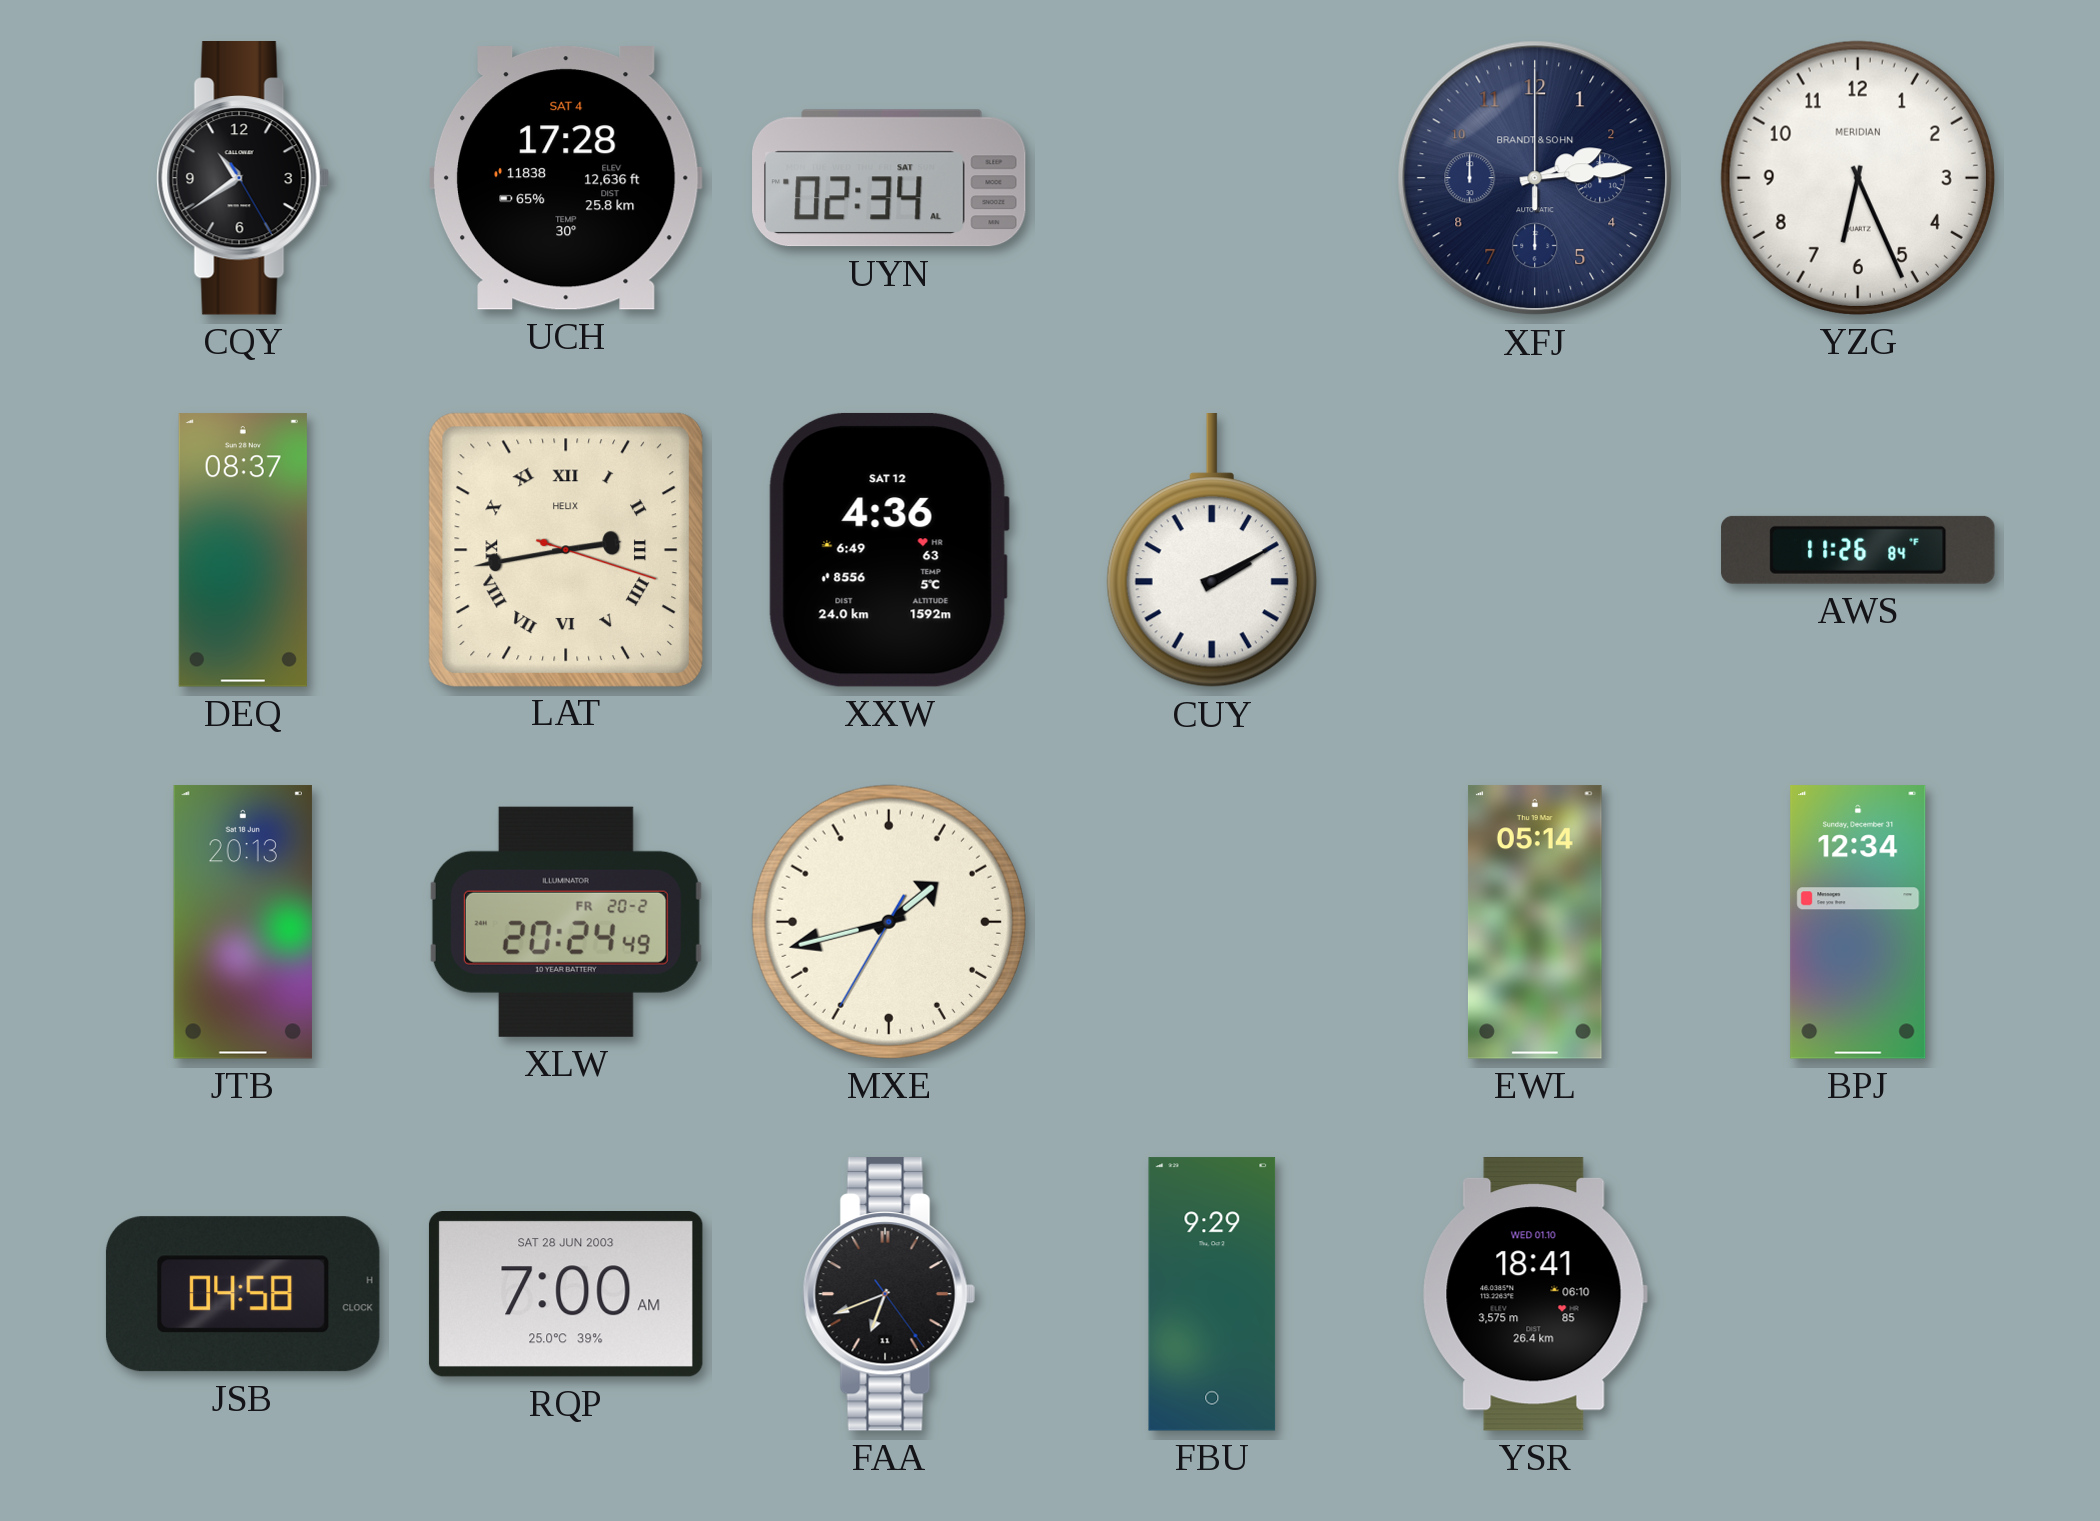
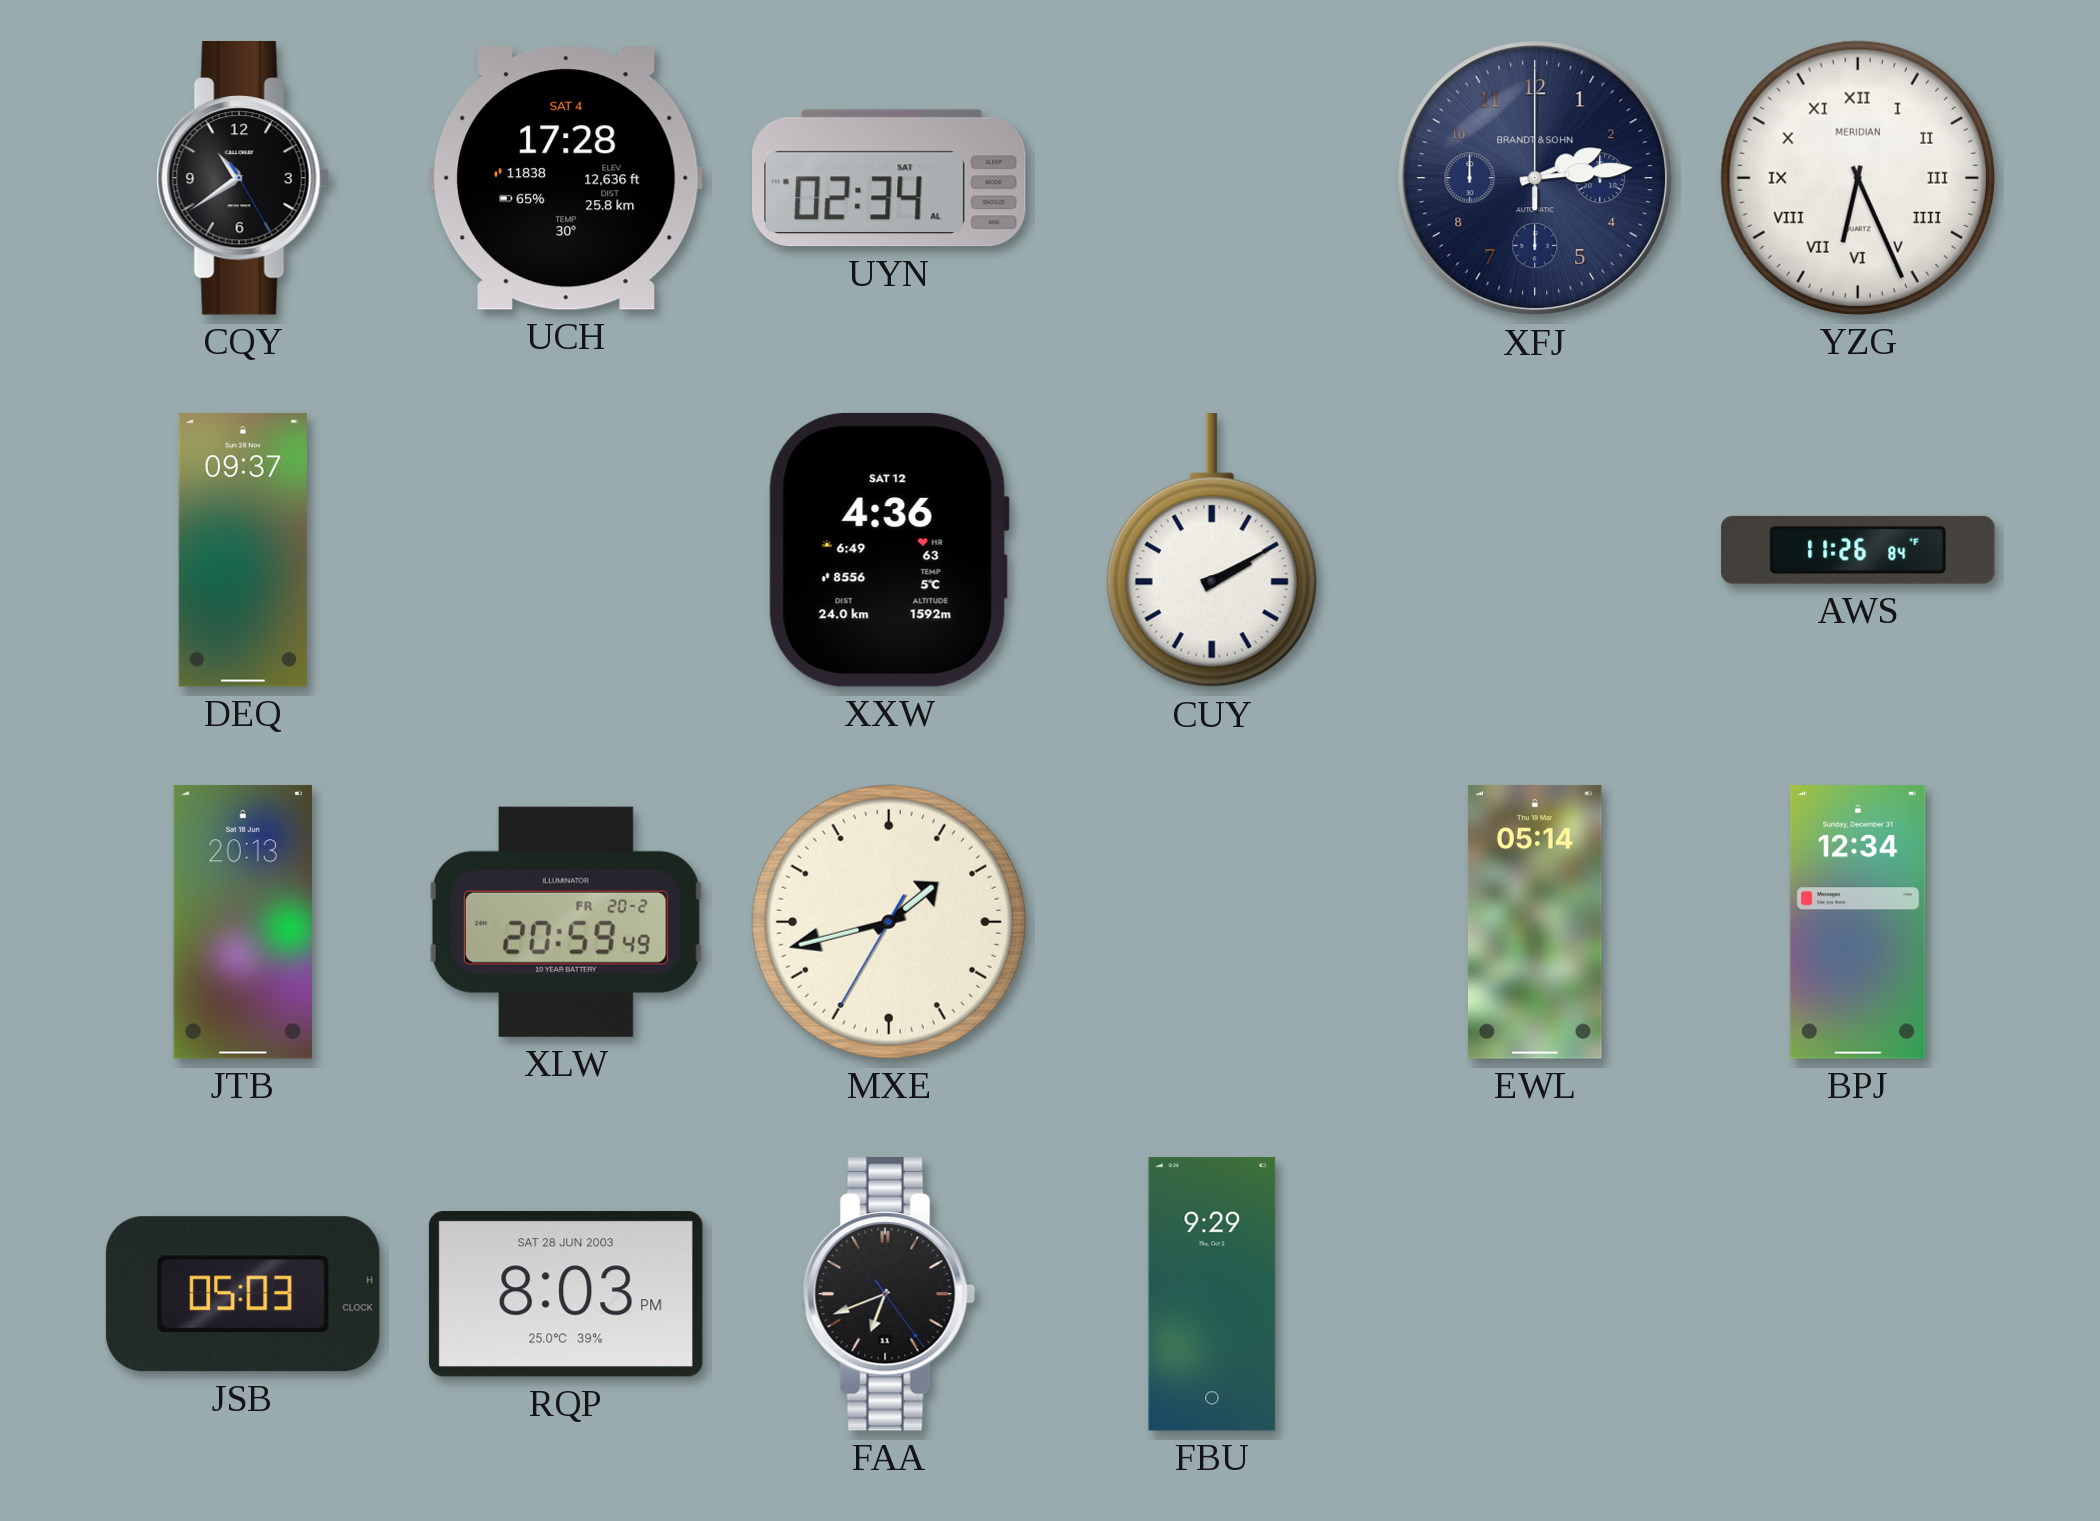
YZG numerals: Arabic -> Roman (1858, 178)
DEQ: 08:37 -> 09:37 (243, 550)
LAT: 2:43 -> none (565, 549)
XLW: 20:24 -> 20:59 (566, 922)
JSB: 04:58 -> 05:03 (243, 1294)
RQP: 7:00 -> 8:03 (566, 1294)
YSR: 18:41 -> none (1535, 1295)
